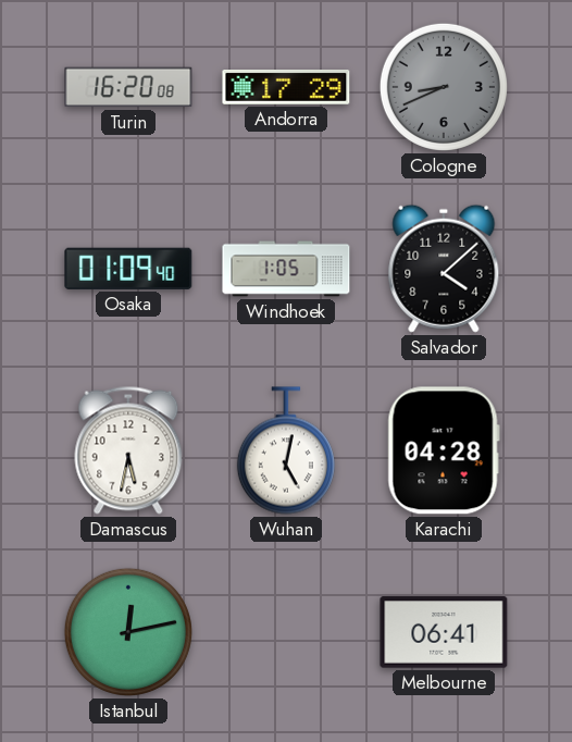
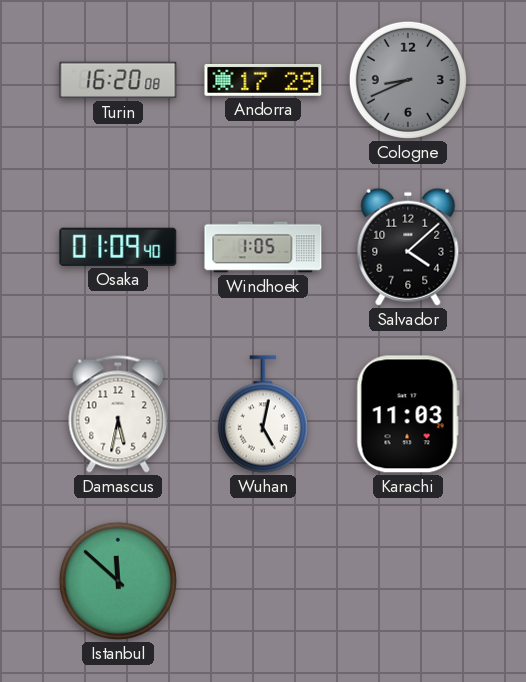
Karachi: 04:28 -> 11:03 (408, 414)
Istanbul: 12:13 -> 11:52 (118, 581)
Melbourne: 06:41 -> none (444, 632)
